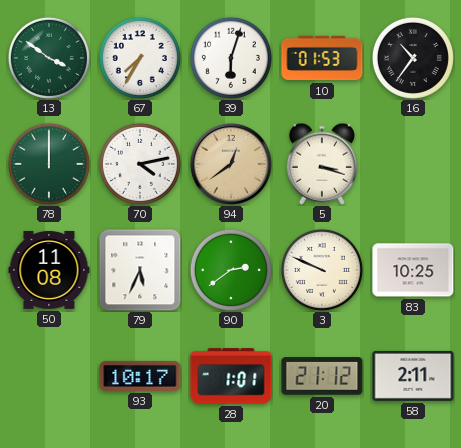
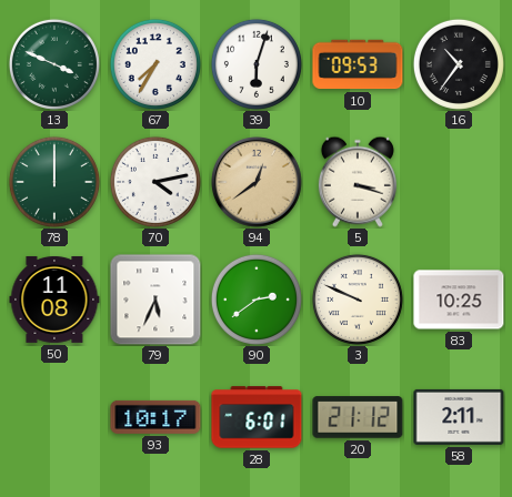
13: 3:51 -> 3:49 (54, 64)
10: 01:53 -> 09:53 (358, 64)
28: 1:01 -> 6:01 (257, 417)
